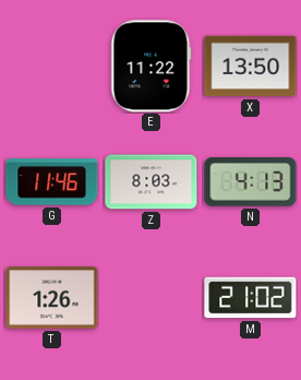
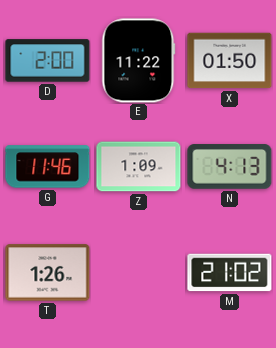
D: none -> 2:00 (48, 61)
X: 13:50 -> 01:50 (230, 61)
Z: 8:03 -> 1:09 (139, 167)
